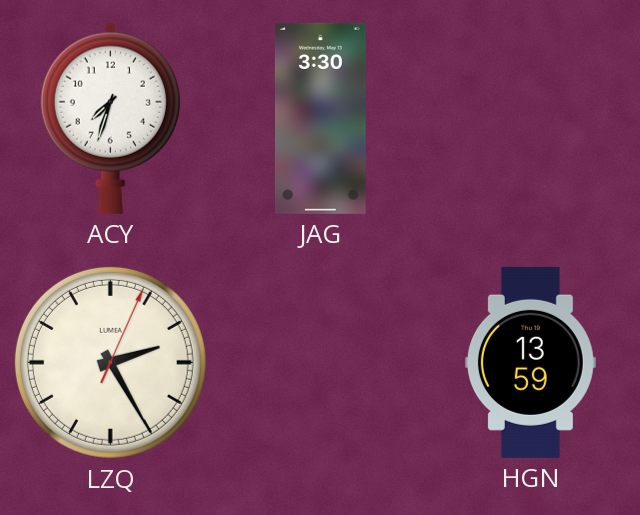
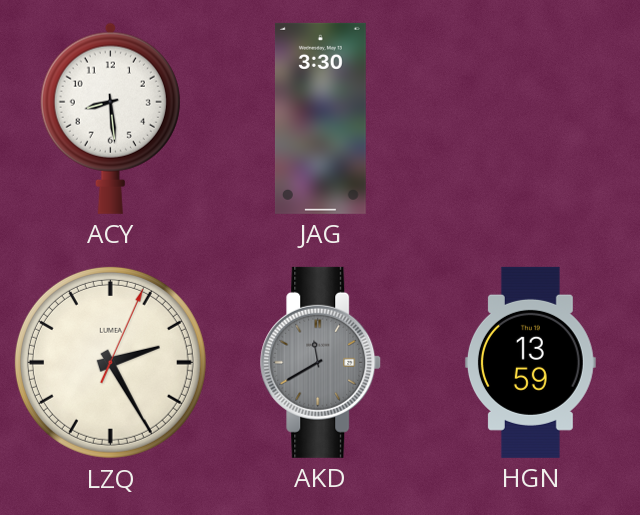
ACY: 7:33 -> 8:29 (110, 118)
AKD: none -> 11:40 (321, 362)
